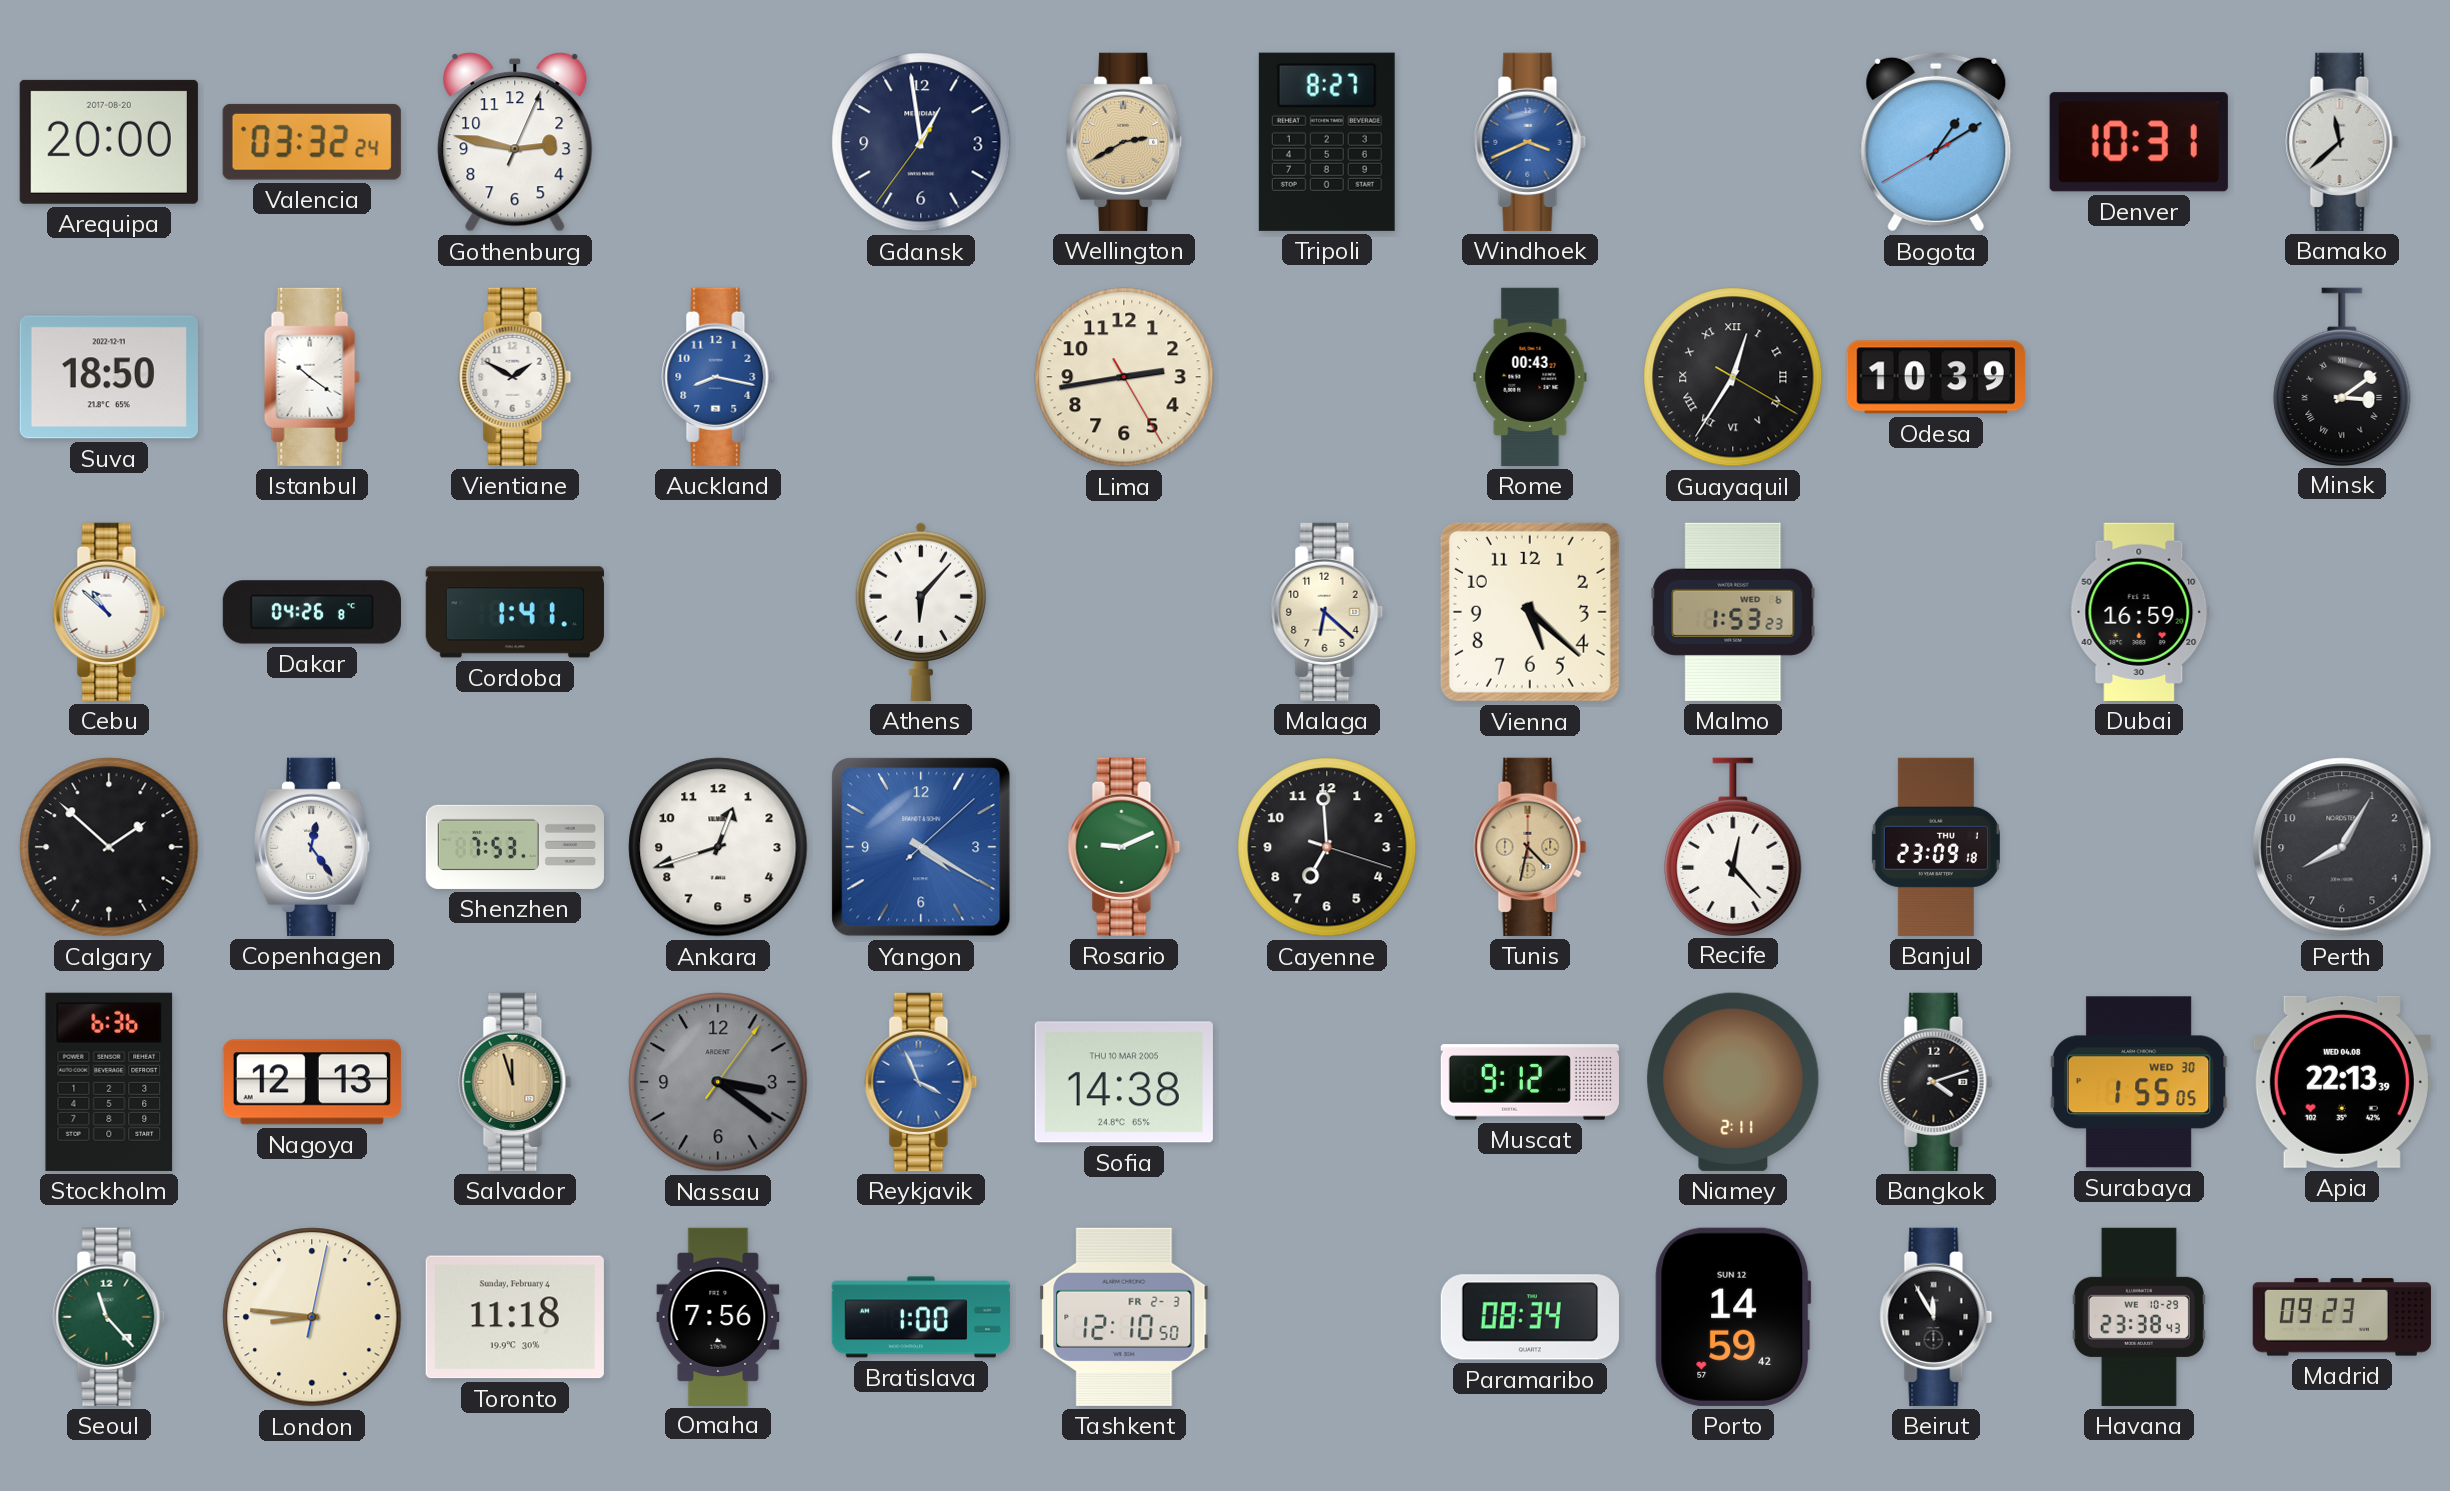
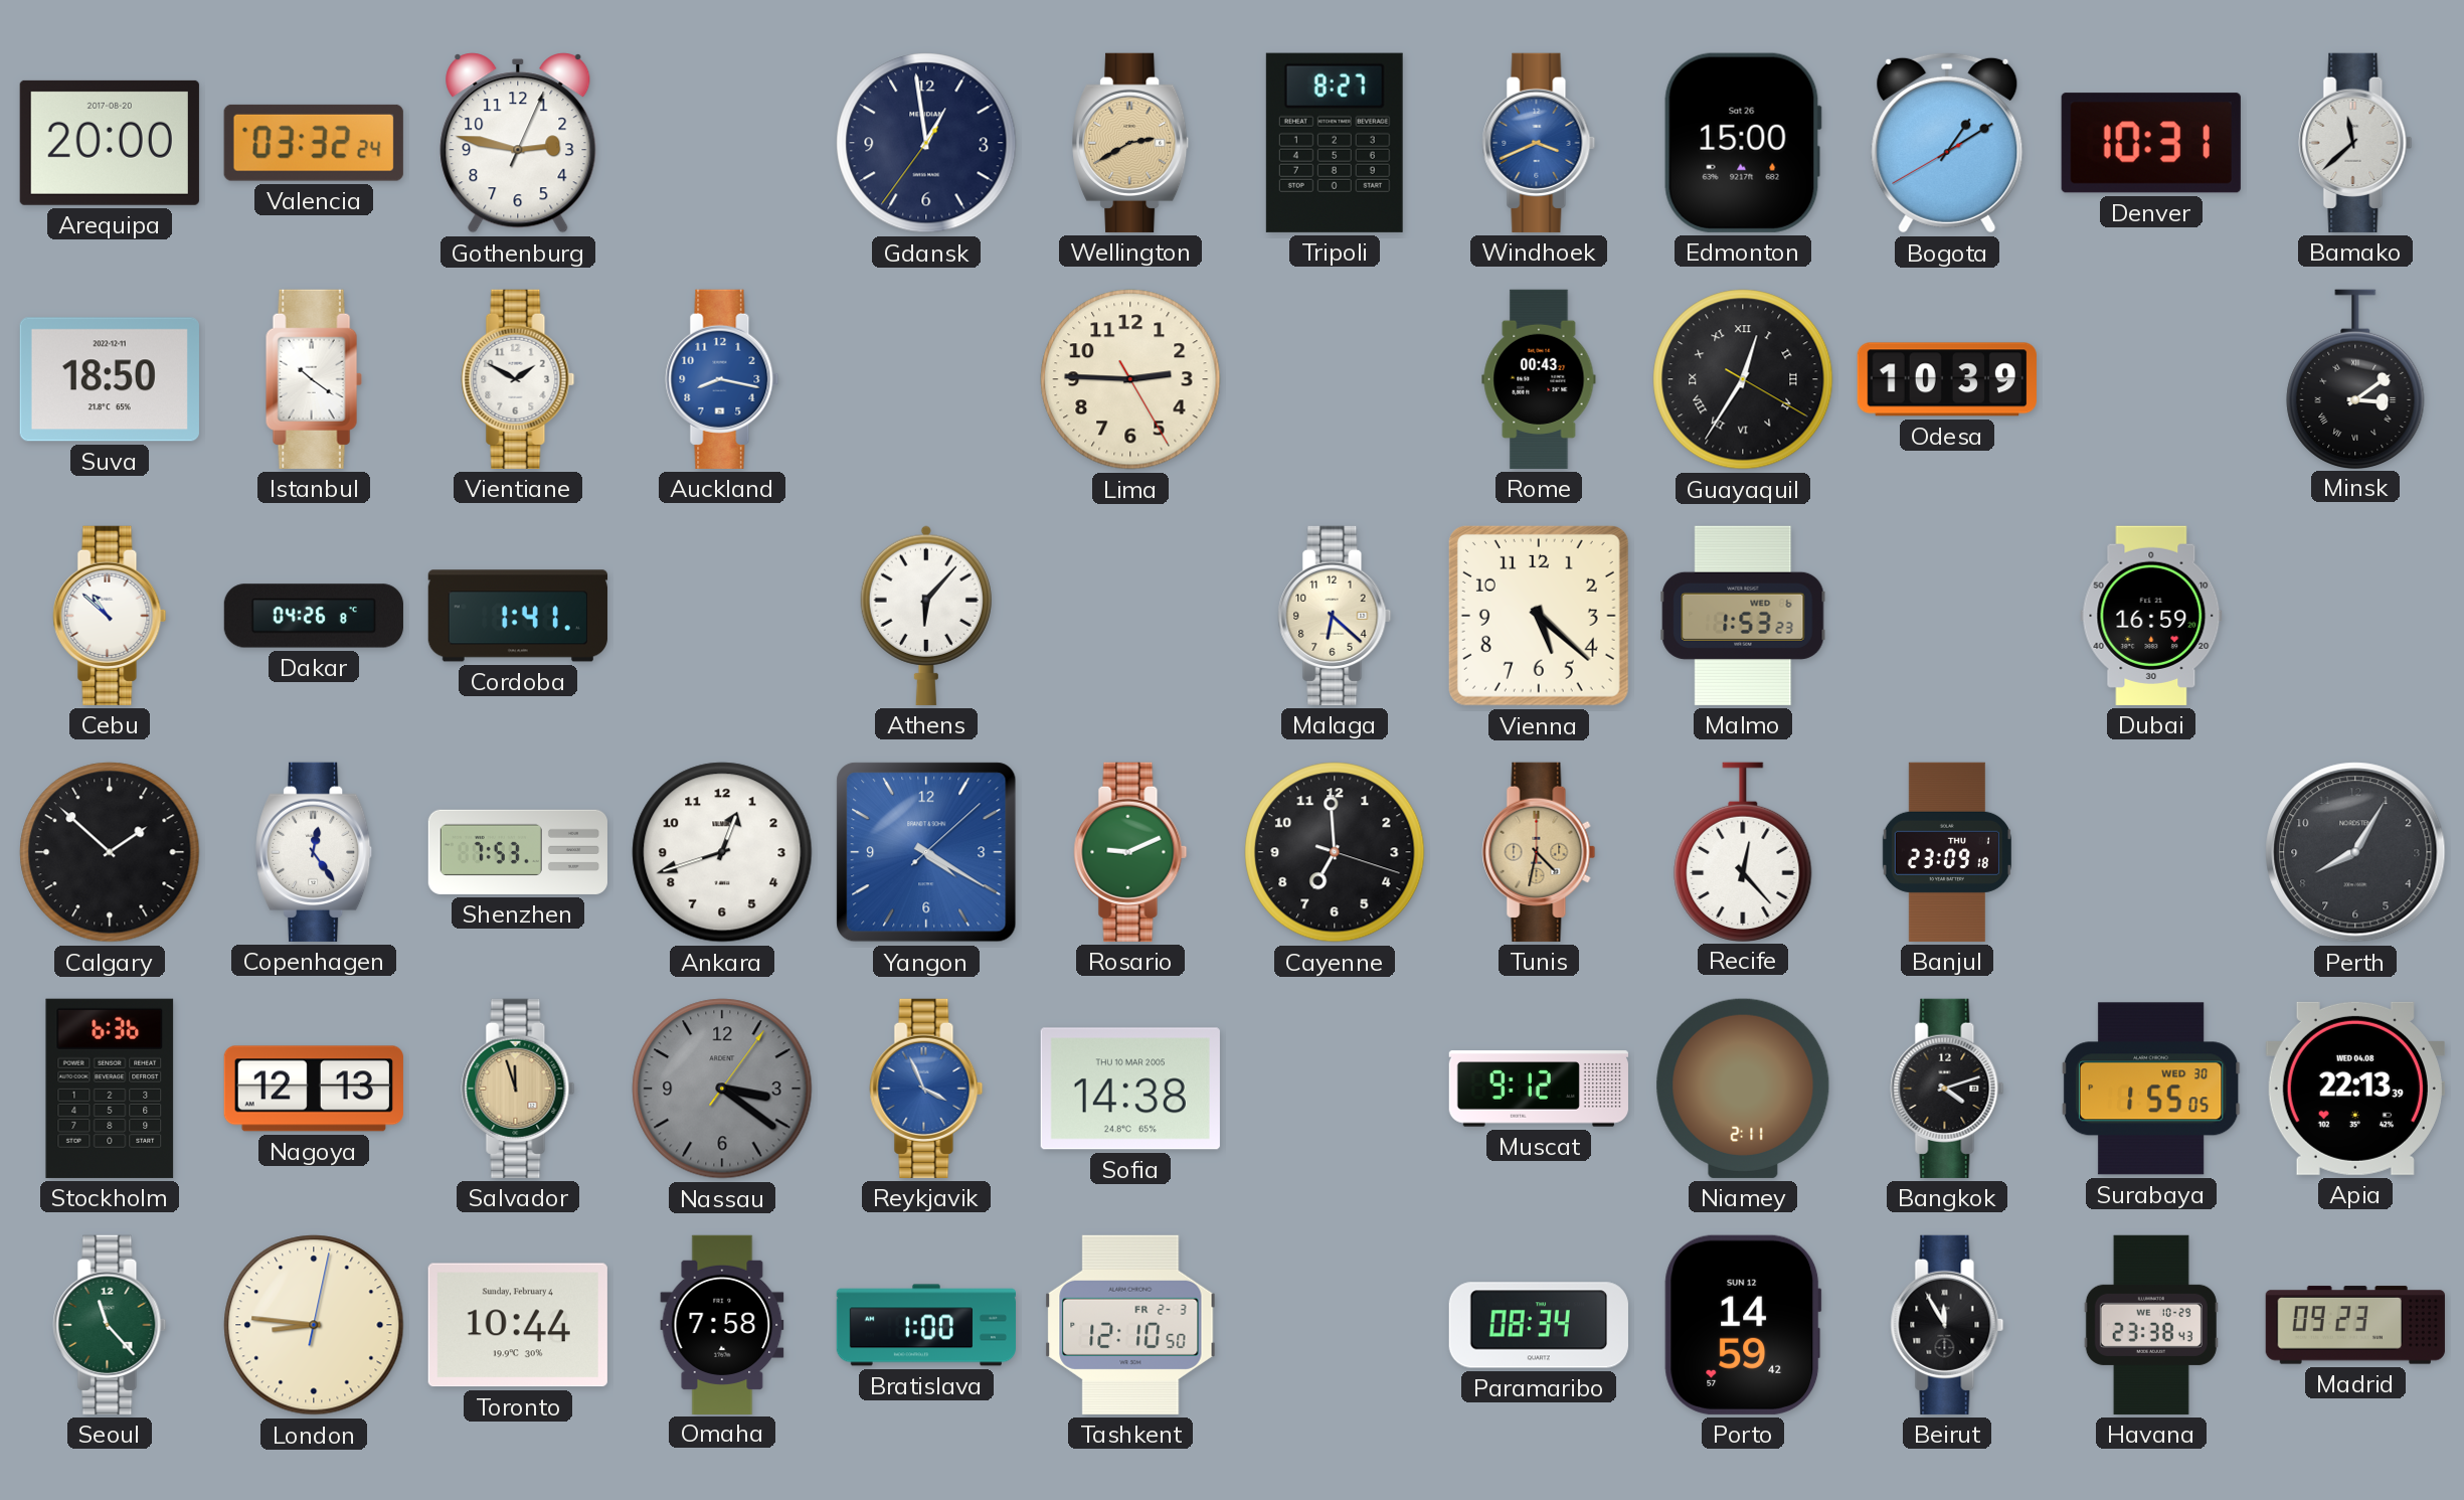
Edmonton: none -> 15:00 (1743, 143)
Lima: 2:43 -> 2:45 (1130, 379)
Toronto: 11:18 -> 10:44 (518, 1325)
Omaha: 7:56 -> 7:58 (722, 1324)
